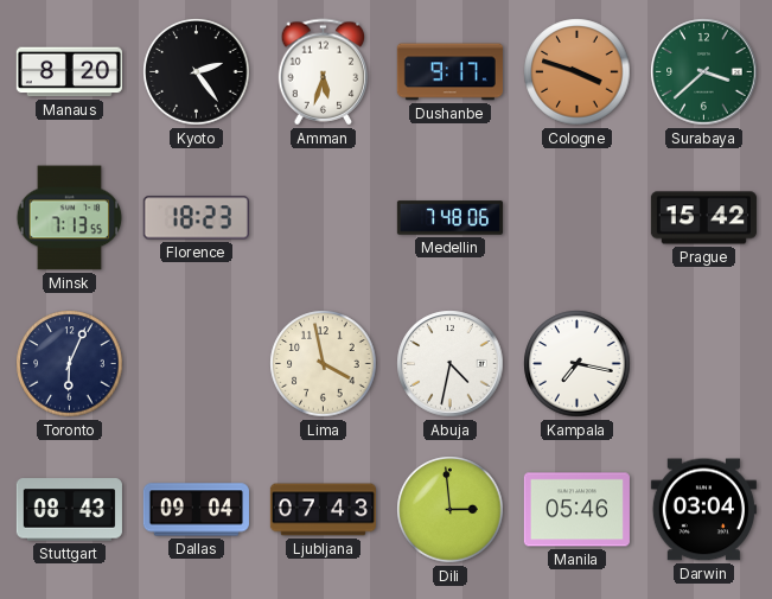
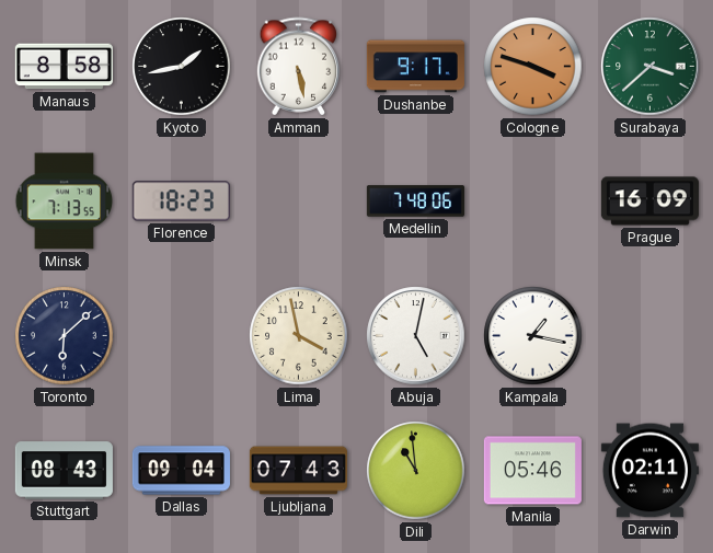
Manaus: 8:20 -> 8:58 (64, 67)
Kyoto: 2:24 -> 1:43 (182, 67)
Amman: 5:33 -> 5:28 (299, 67)
Prague: 15:42 -> 16:09 (649, 201)
Toronto: 6:04 -> 6:08 (65, 336)
Abuja: 4:32 -> 5:02 (416, 336)
Kampala: 7:17 -> 1:17 (533, 336)
Dili: 2:59 -> 10:59 (416, 471)
Darwin: 03:04 -> 02:11 (649, 471)
